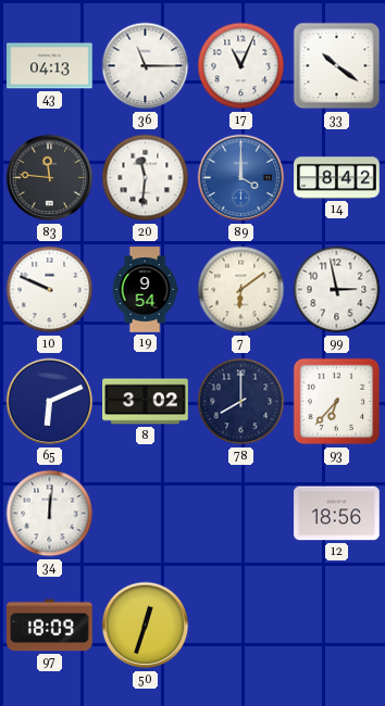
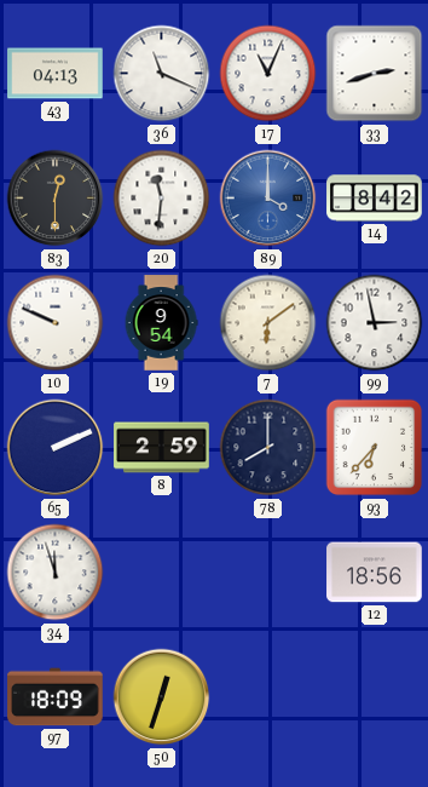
36: 11:15 -> 11:19 (162, 74)
33: 10:21 -> 2:42 (375, 74)
83: 11:46 -> 12:30 (56, 199)
65: 6:11 -> 2:11 (56, 448)
8: 3:02 -> 2:59 (162, 448)
34: 12:01 -> 11:57 (56, 573)
